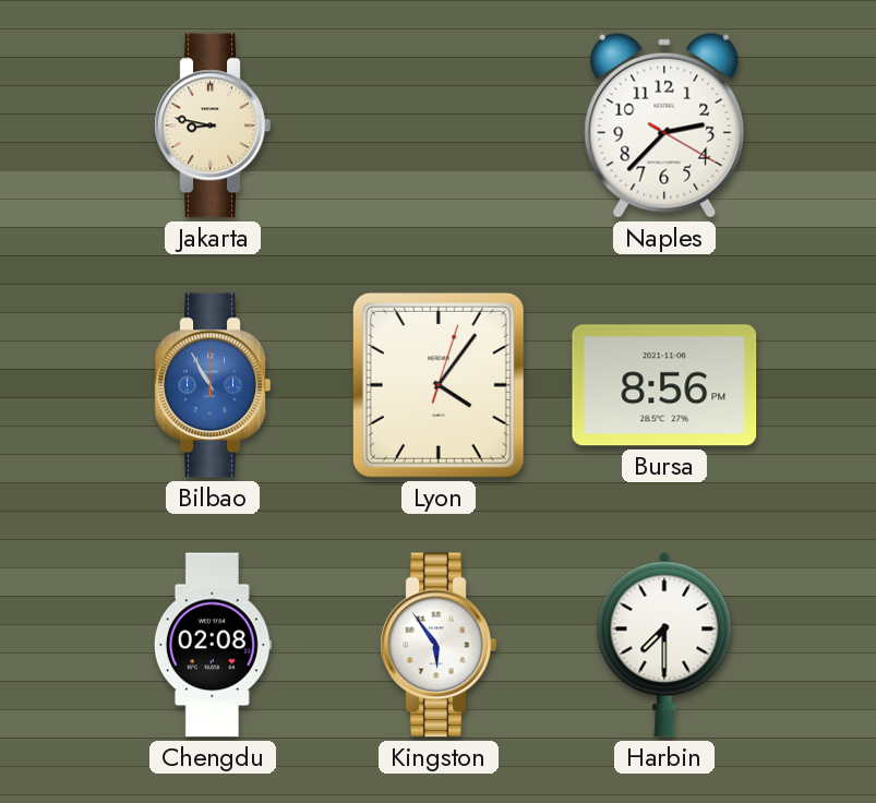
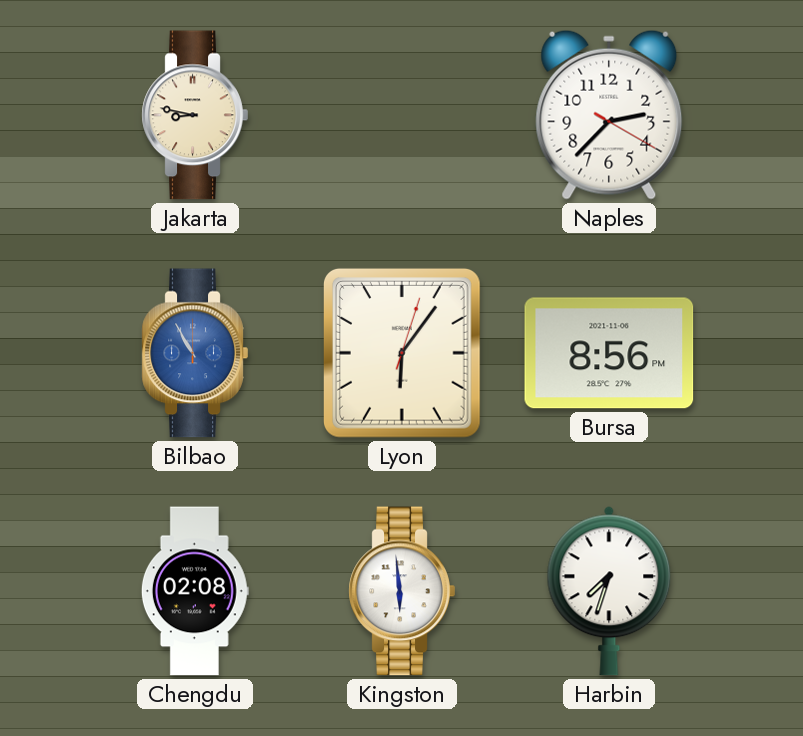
Lyon: 4:06 -> 6:06 (402, 353)
Kingston: 5:54 -> 5:59 (402, 591)
Harbin: 7:30 -> 7:33 (609, 591)
